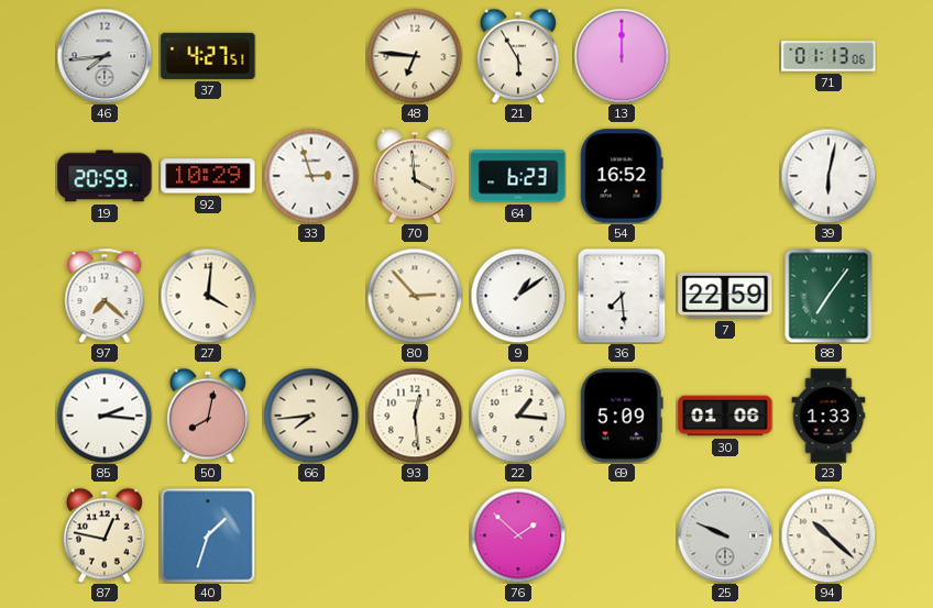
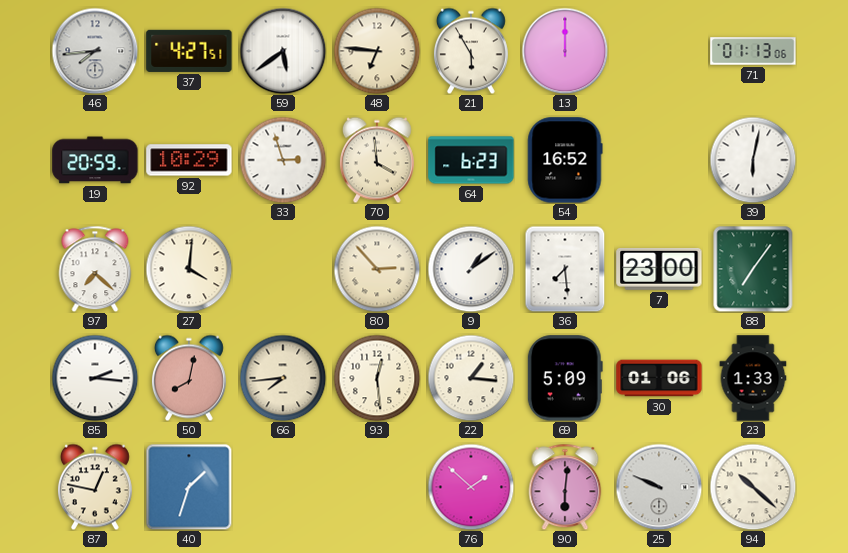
59: none -> 5:39 (283, 51)
7: 22:59 -> 23:00 (659, 269)
90: none -> 6:01 (565, 487)
